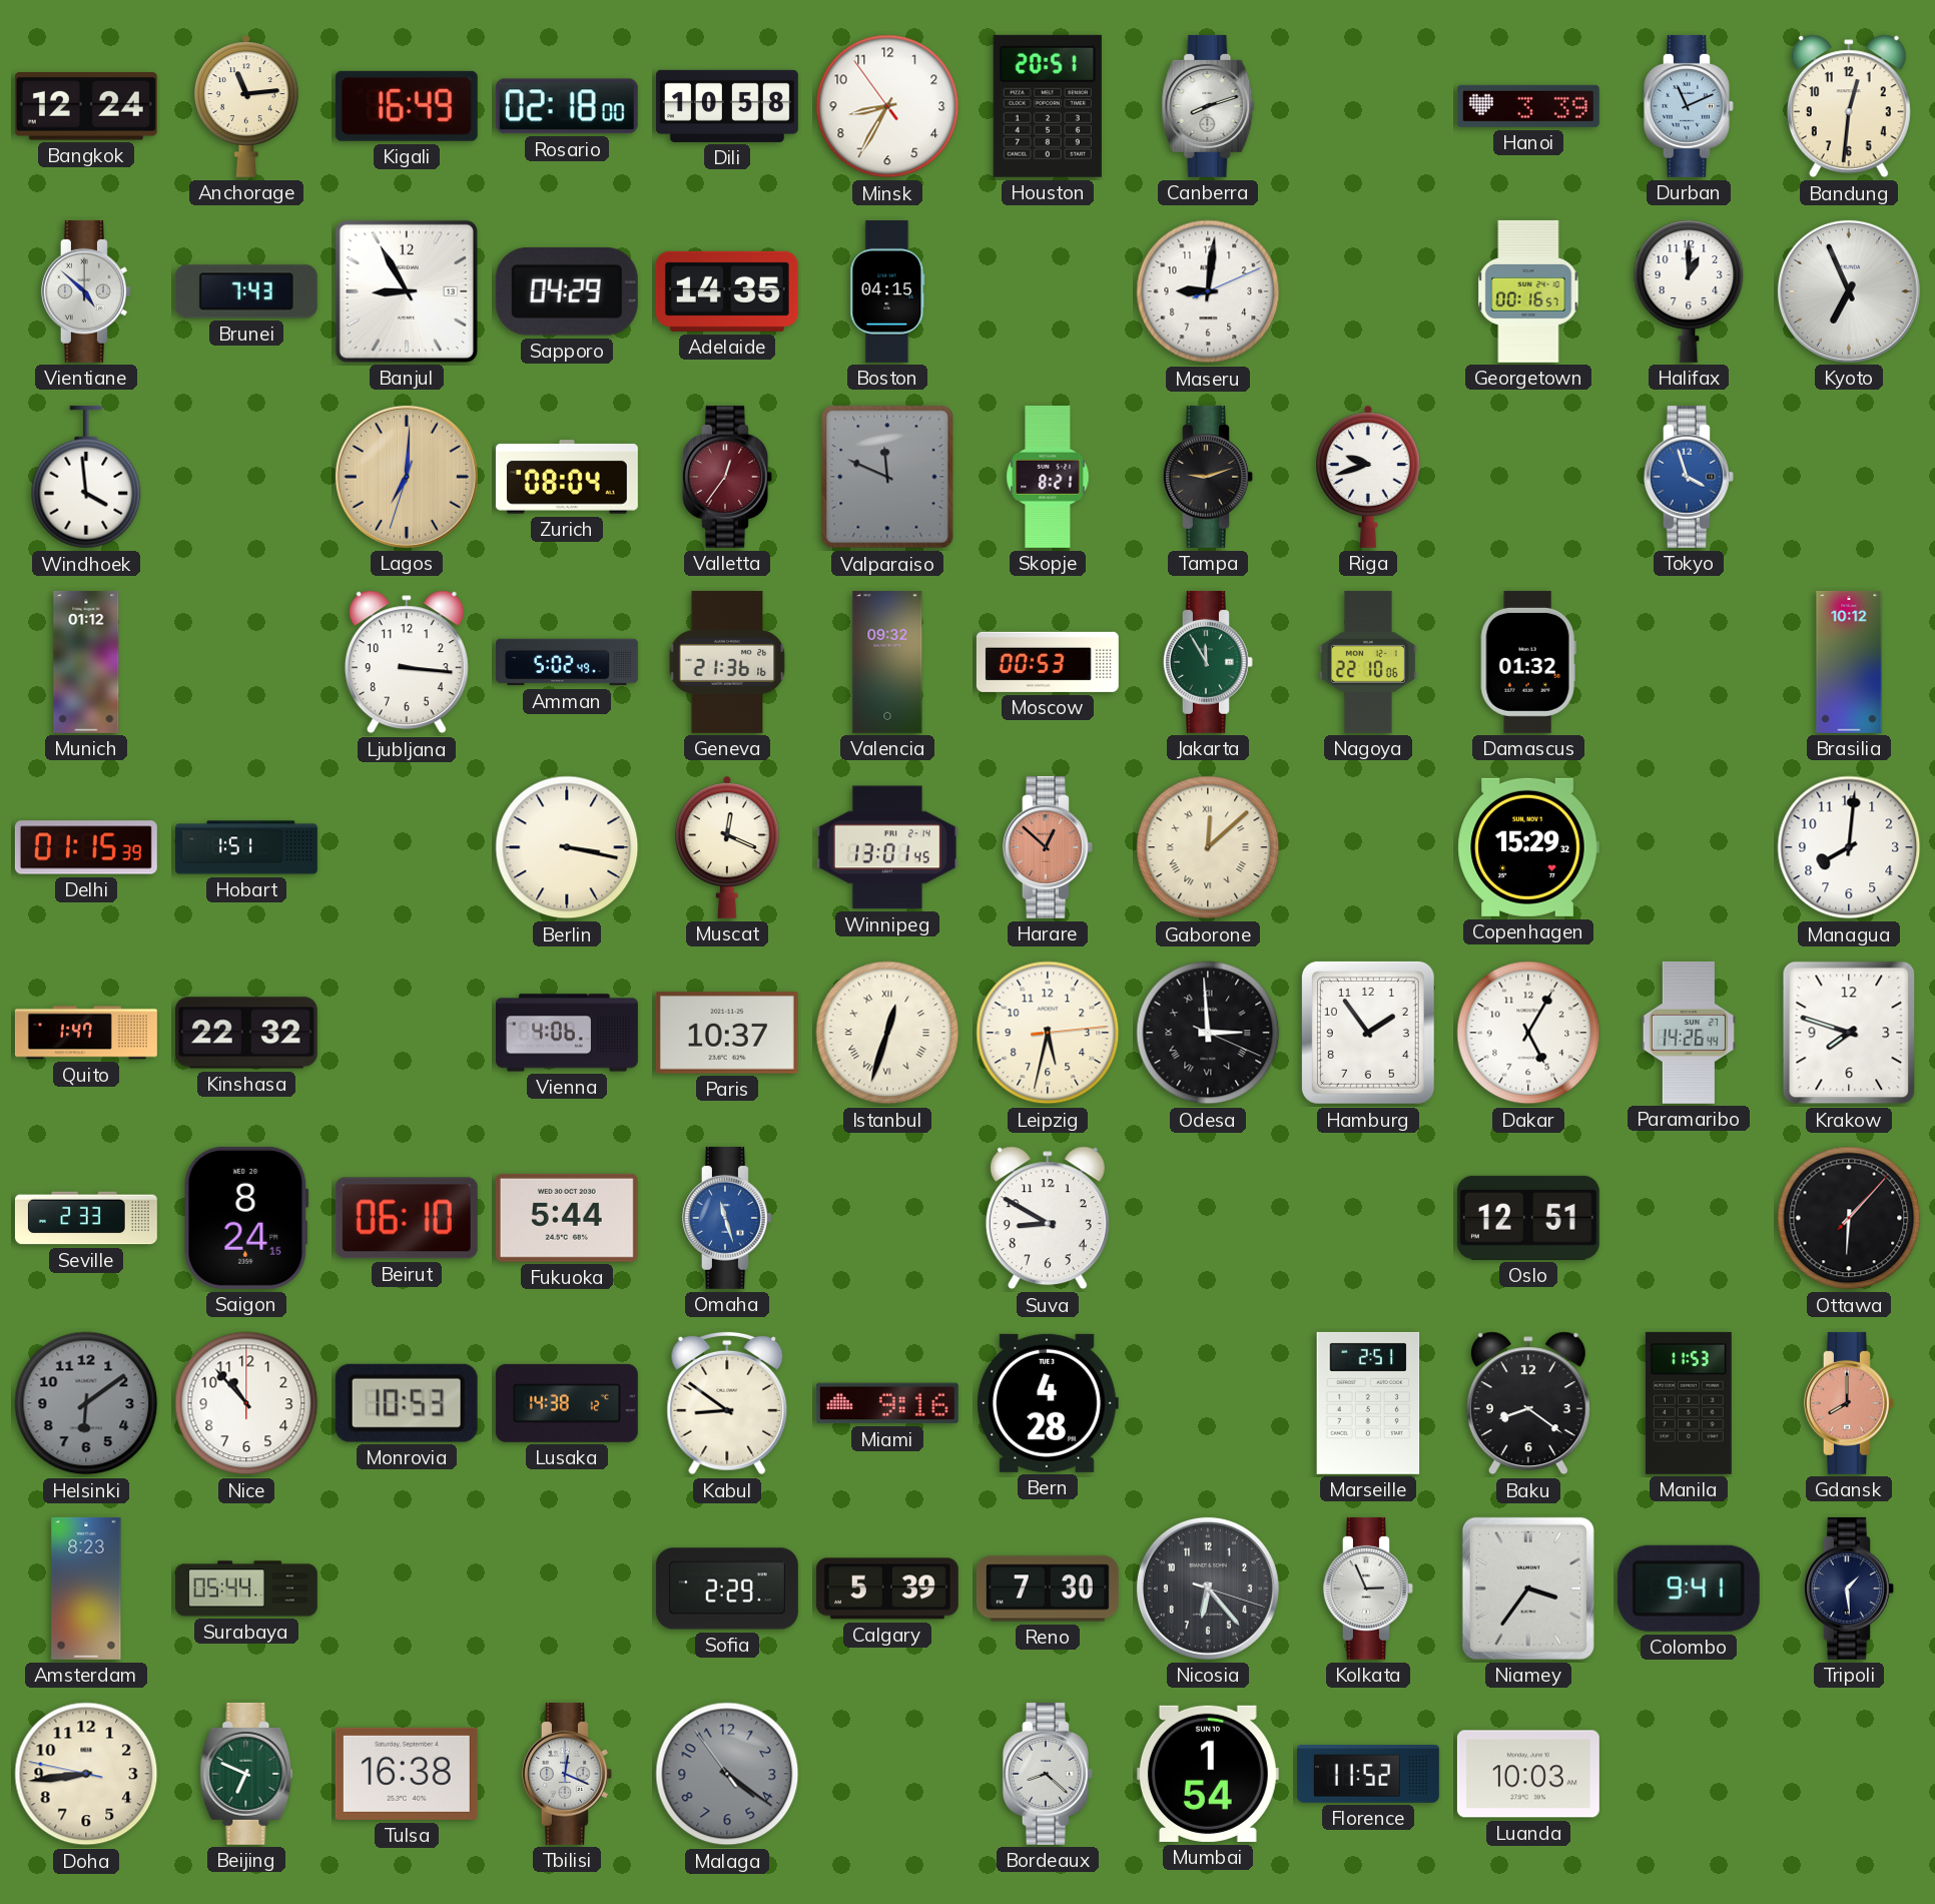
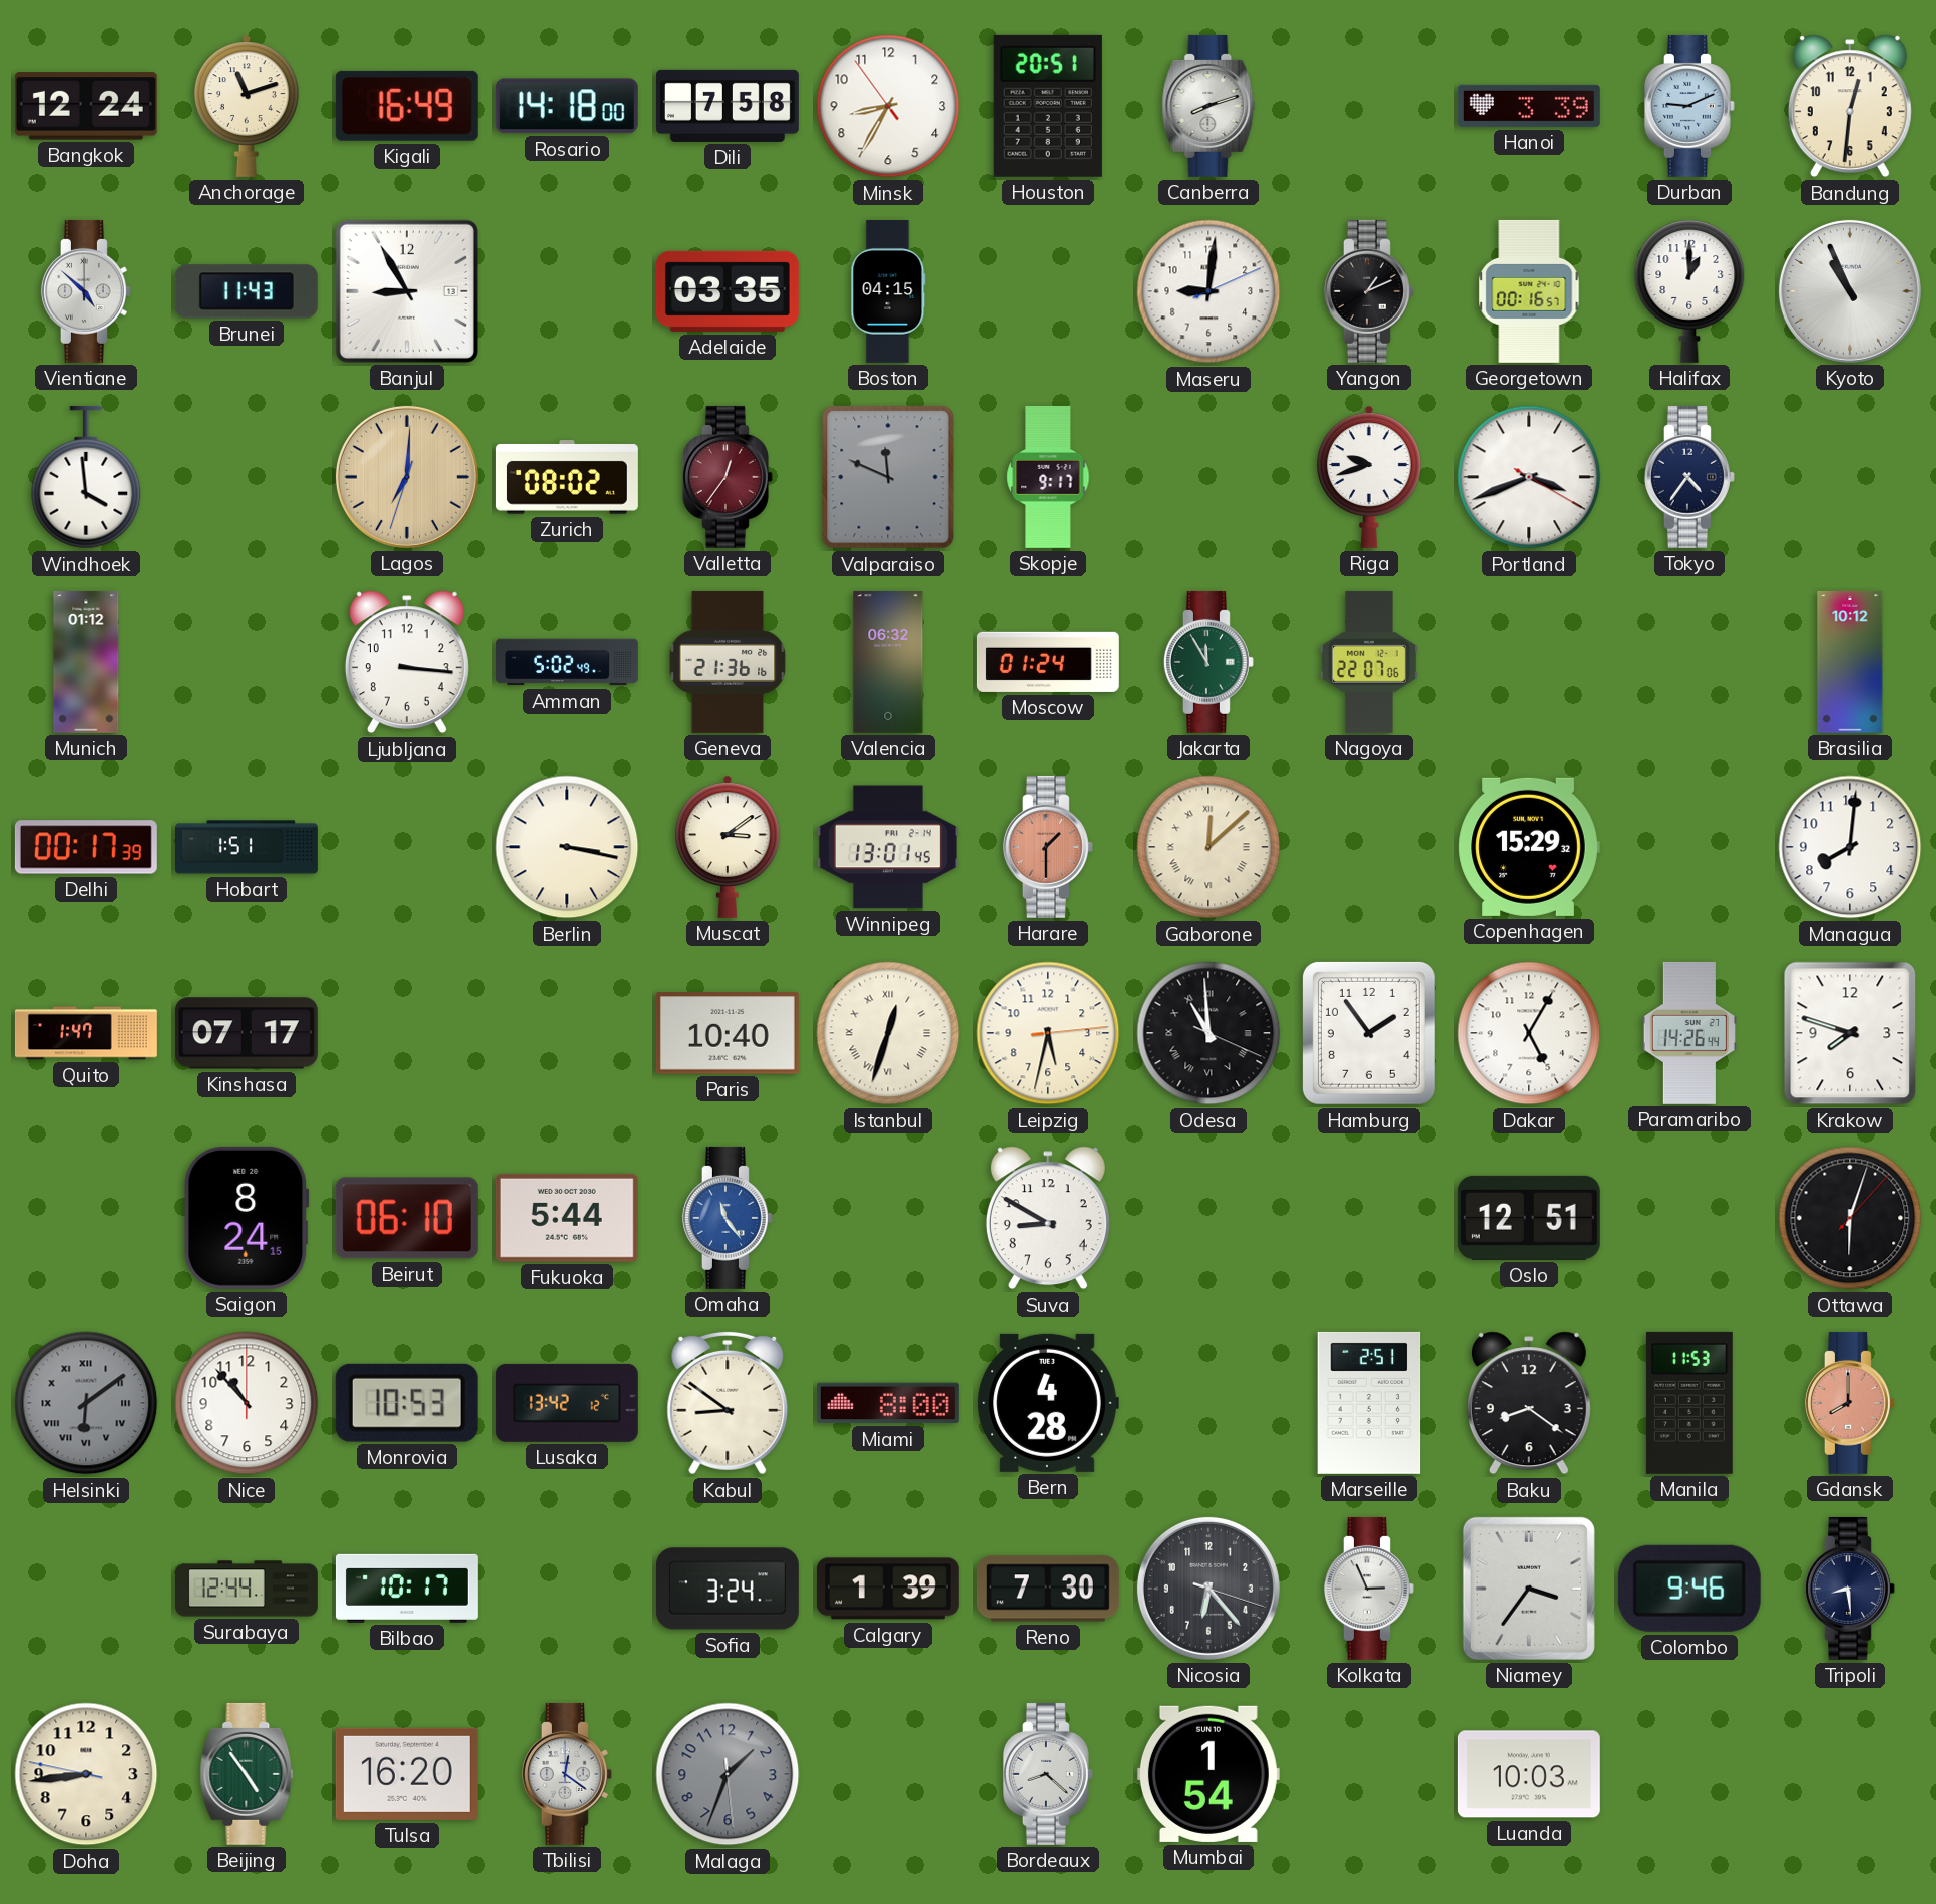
Anchorage: 11:14 -> 11:12 (247, 106)
Rosario: 02:18 -> 14:18 (567, 106)
Dili: 10:58 -> 7:58 (728, 106)
Durban: 11:11 -> 9:11 (1689, 106)
Brunei: 7:43 -> 11:43 (247, 291)
Sapporo: 04:29 -> none (567, 292)
Adelaide: 14:35 -> 03:35 (728, 291)
Yangon: none -> 1:11 (1369, 291)
Kyoto: 6:56 -> 10:56 (1850, 291)
Zurich: 08:04 -> 08:02 (567, 477)
Skopje: 8:21 -> 9:17 (1048, 477)
Tampa: 9:12 -> none (1208, 477)
Portland: none -> 3:41 (1529, 477)
Tokyo: 3:57 -> 4:36 (1689, 477)
Tokyo dial: blue -> navy (1689, 477)
Valencia: 09:32 -> 06:32 (888, 662)
Moscow: 00:53 -> 01:24 (1048, 662)
Nagoya: 22:10 -> 22:07 (1369, 662)
Damascus: 01:32 -> none (1528, 662)
Delhi: 01:15 -> 00:17 (86, 847)
Muscat: 12:19 -> 3:09 (728, 847)
Harare: 12:52 -> 1:30 (1048, 847)
Kinshasa: 22:32 -> 07:17 (247, 1033)
Vienna: 4:06 -> none (567, 1033)
Paris: 10:37 -> 10:40 (728, 1033)
Odesa: 2:59 -> 10:59 (1208, 1033)
Seville: 2:33 -> none (86, 1218)
Omaha: 11:27 -> 11:24 (728, 1218)
Ottawa: 6:07 -> 6:03 (1850, 1218)
Helsinki numerals: Arabic -> Roman (86, 1403)
Lusaka: 14:38 -> 13:42 (567, 1403)
Miami: 9:16 -> 8:00 (888, 1403)
Amsterdam: 8:23 -> none (86, 1589)
Surabaya: 05:44 -> 12:44 (247, 1589)
Bilbao: none -> 10:17 (407, 1589)
Sofia: 2:29 -> 3:24 (728, 1589)
Calgary: 5:39 -> 1:39 (888, 1589)
Colombo: 9:41 -> 9:46 (1689, 1589)
Tripoli: 1:29 -> 8:29 (1850, 1589)
Beijing: 6:49 -> 4:54 (247, 1774)
Tulsa: 16:38 -> 16:20 (407, 1774)
Tbilisi: 12:19 -> 12:21 (567, 1774)
Malaga: 4:20 -> 1:33 (728, 1774)
Florence: 11:52 -> none (1368, 1775)
